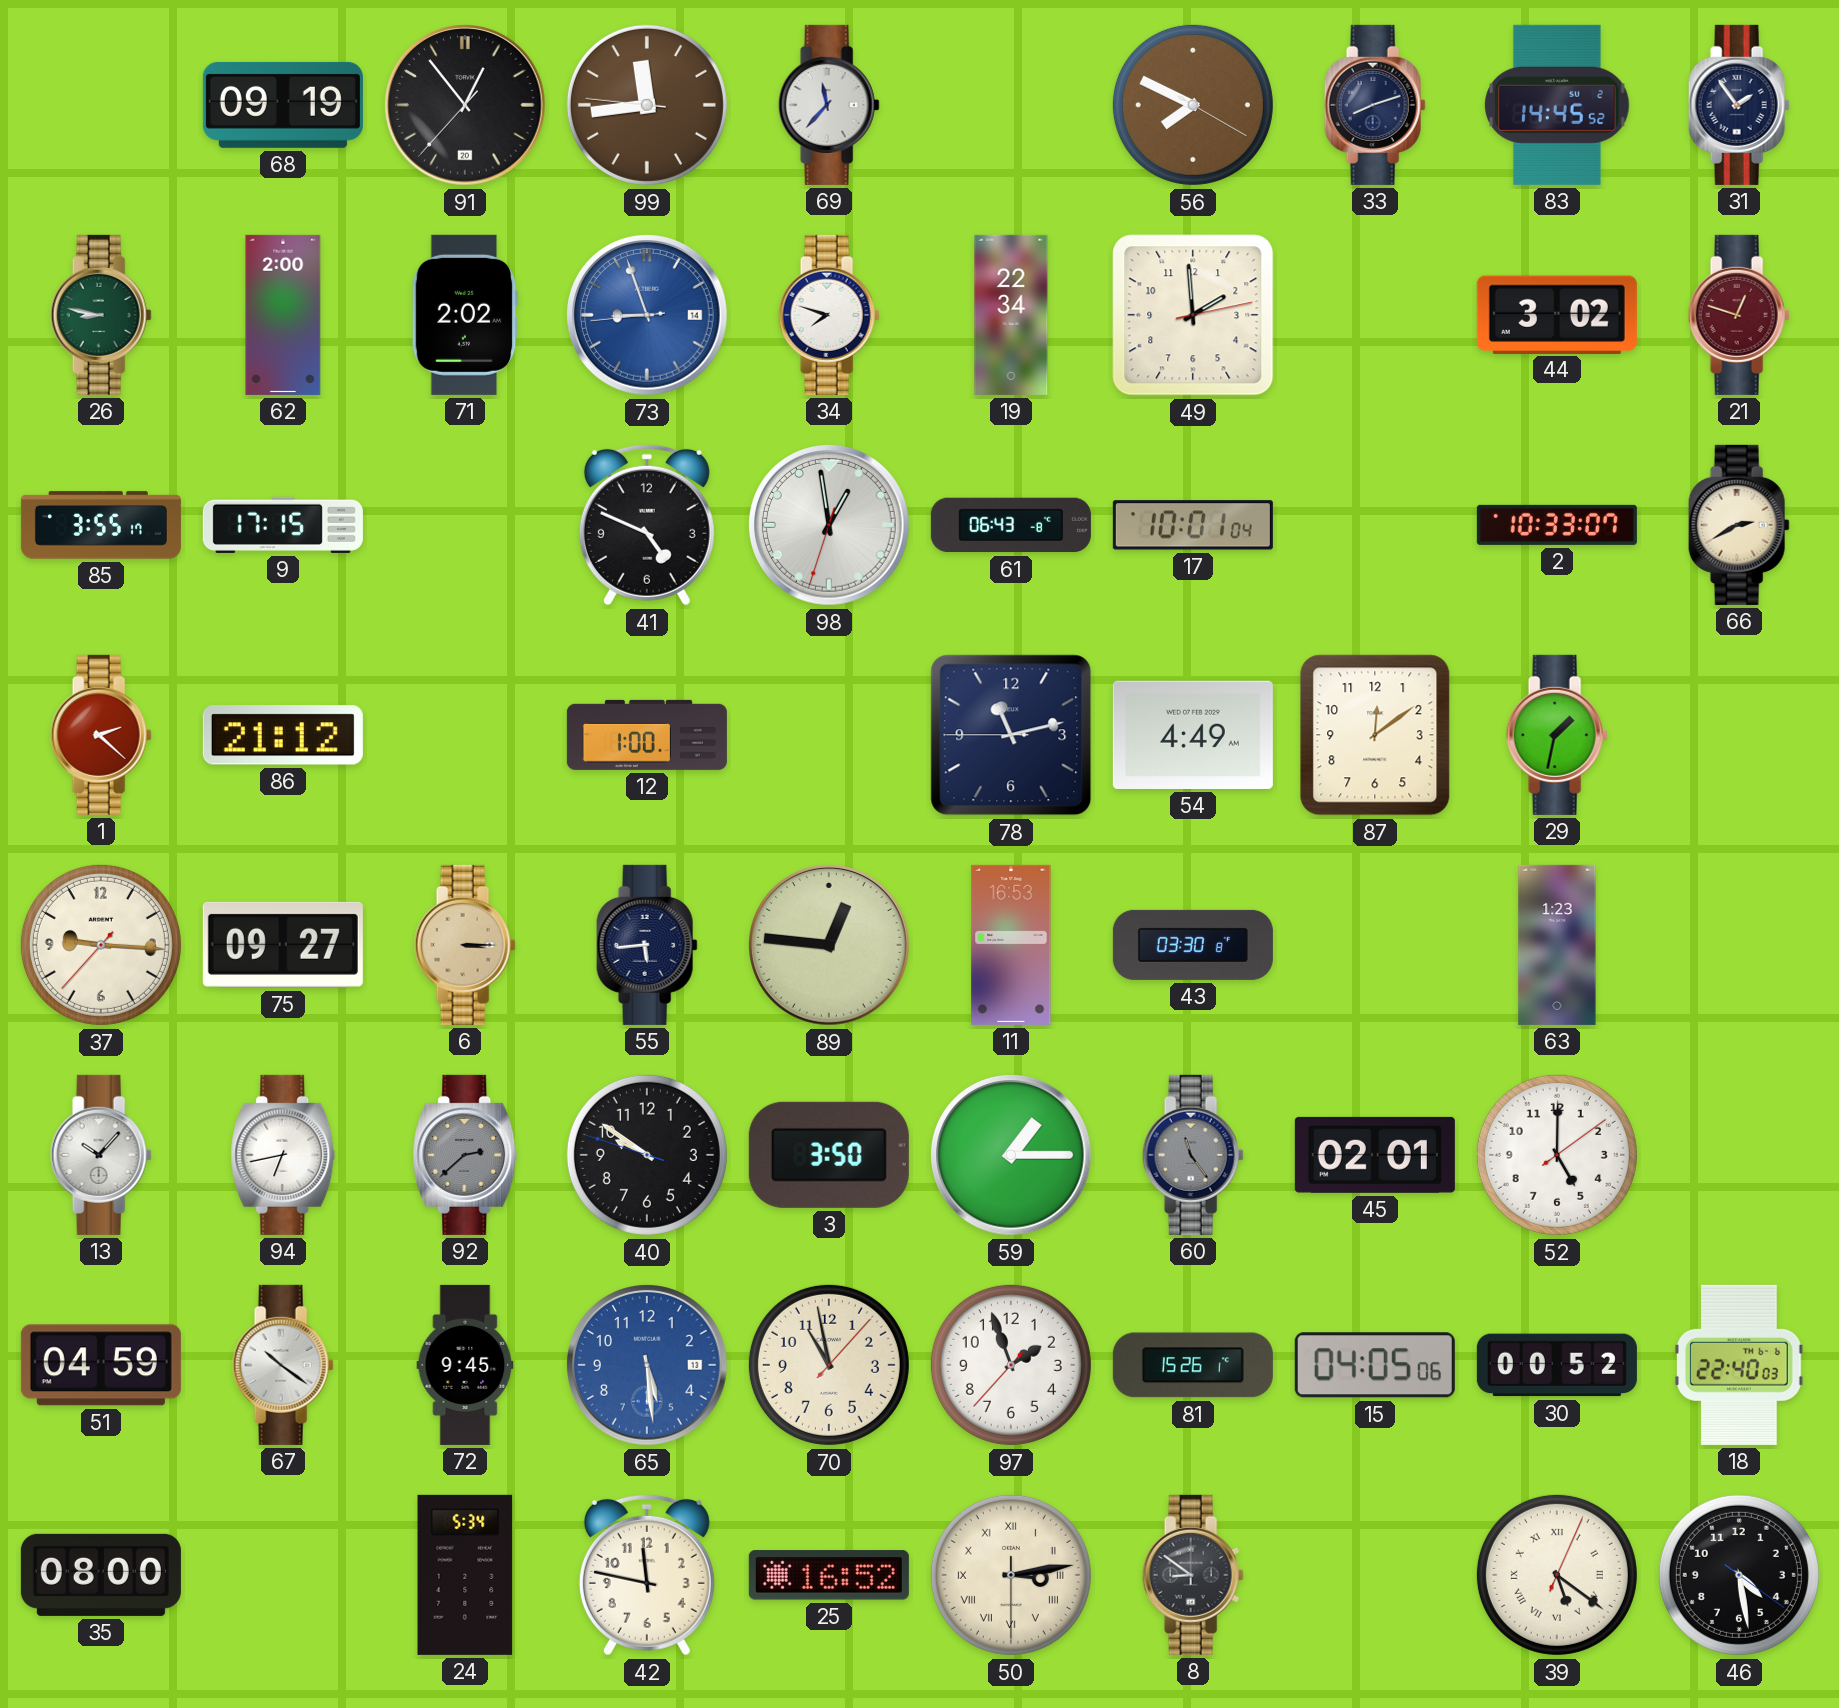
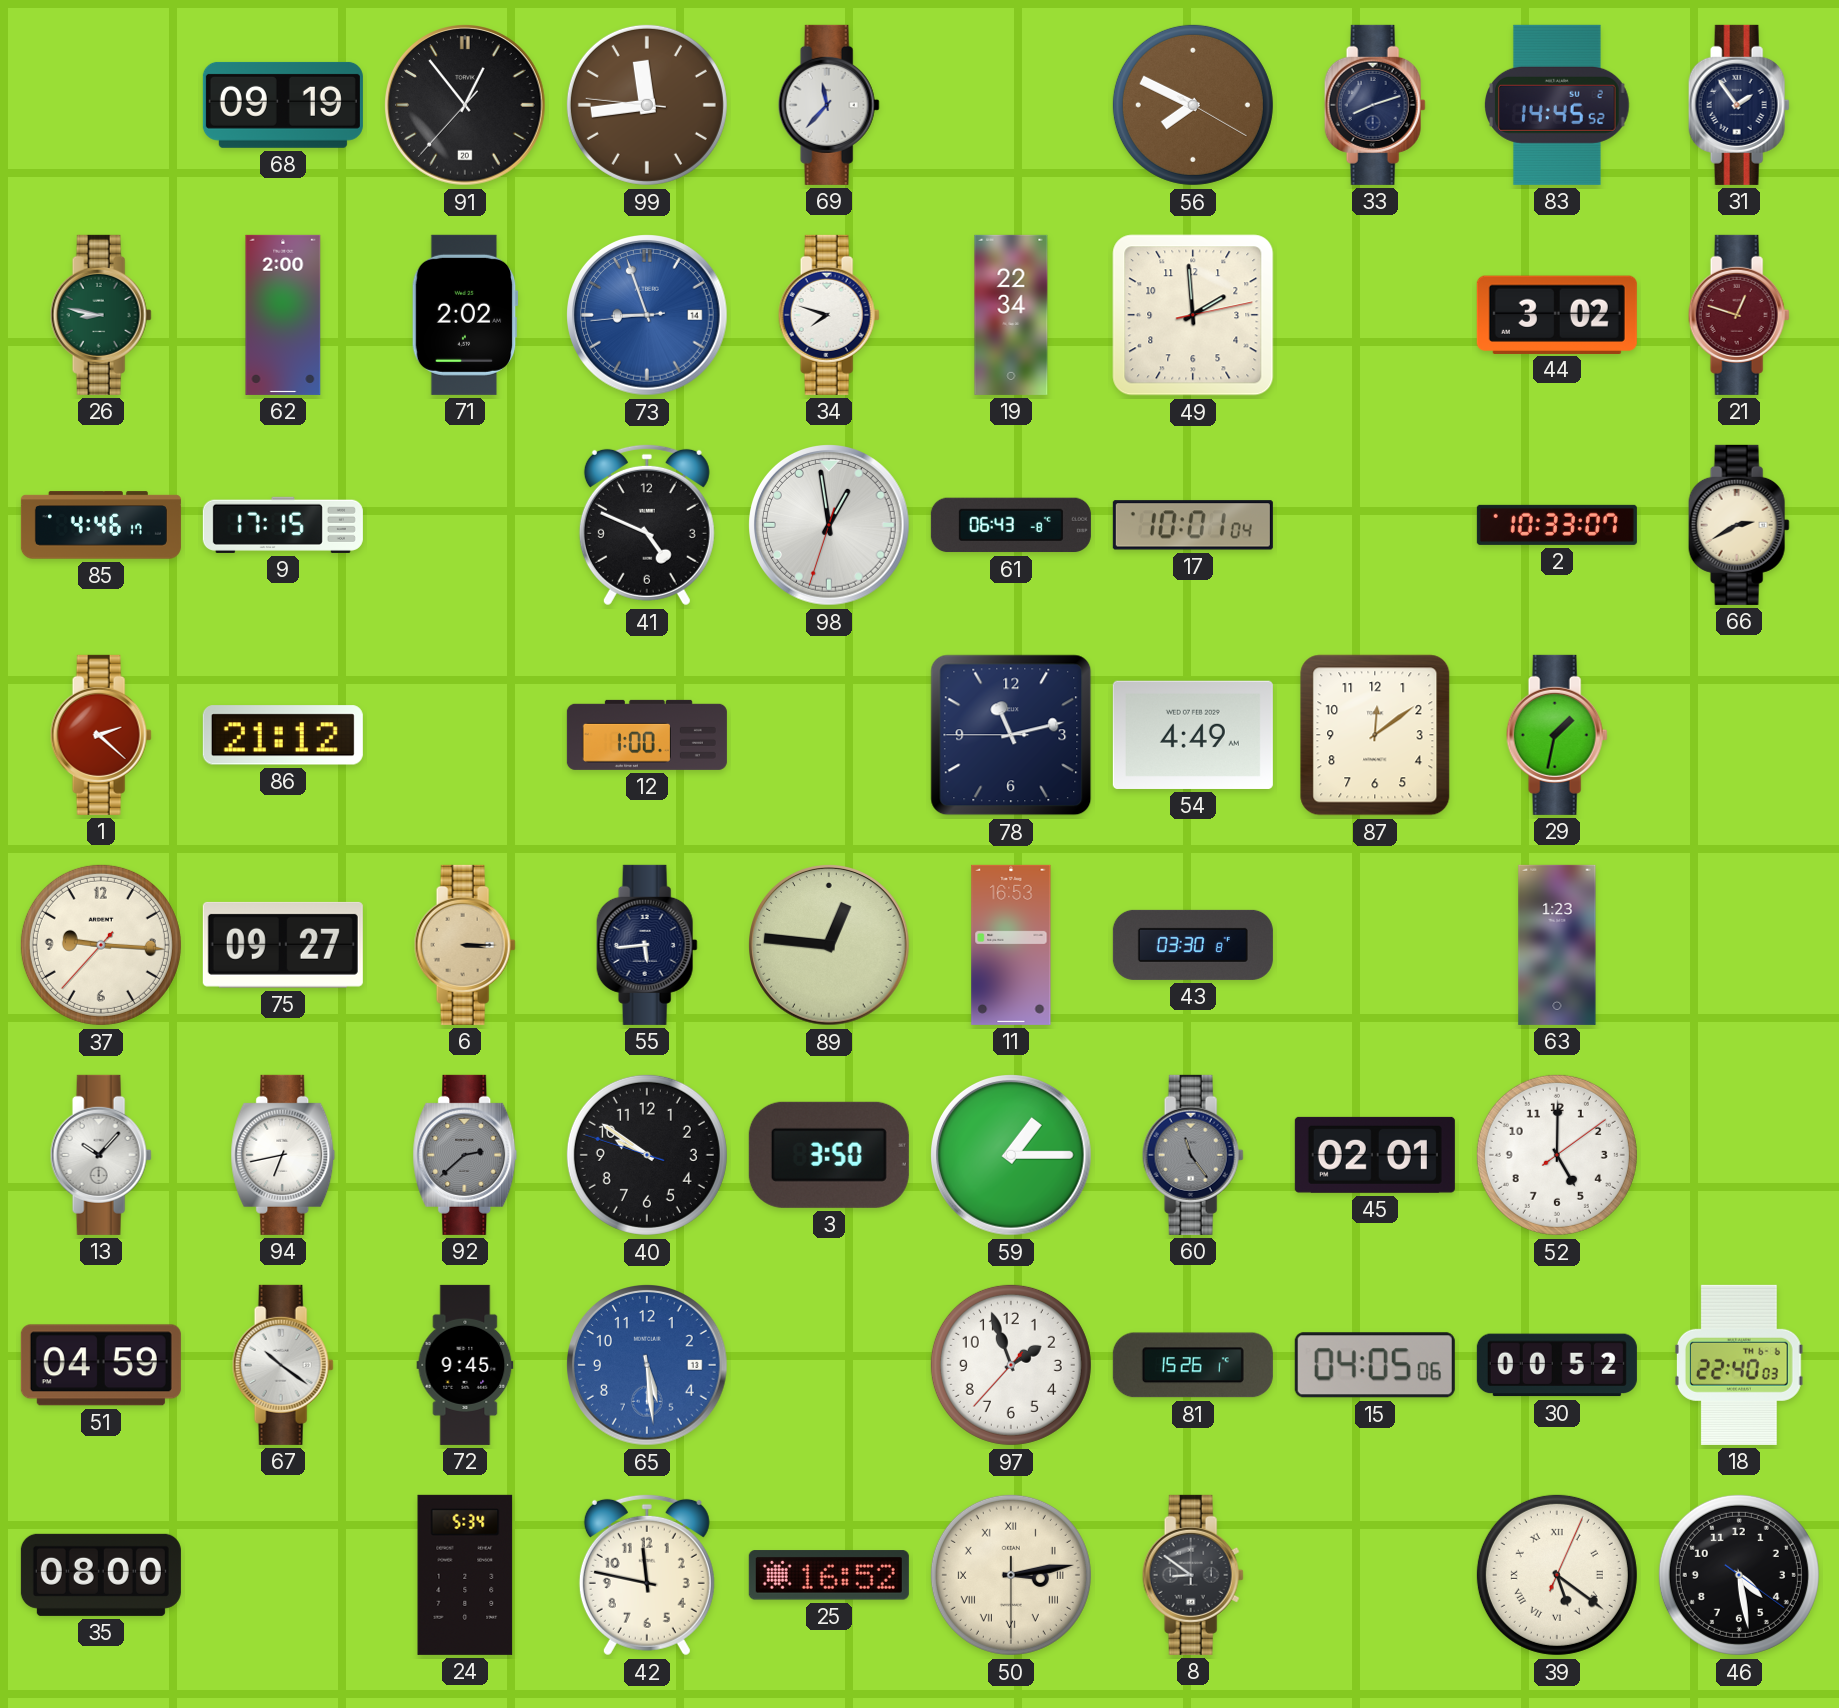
85: 3:55 -> 4:46 (101, 525)
70: 10:58 -> none (829, 1365)
